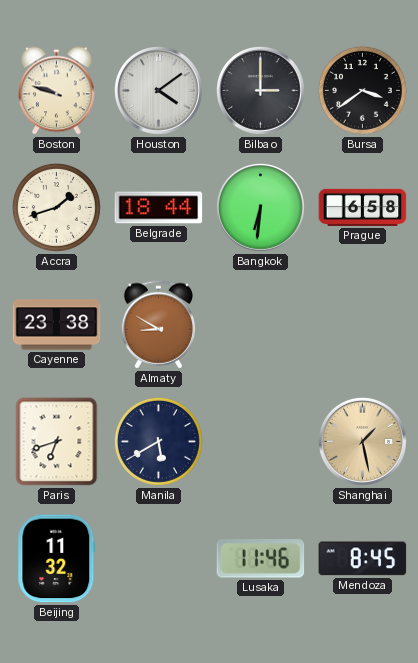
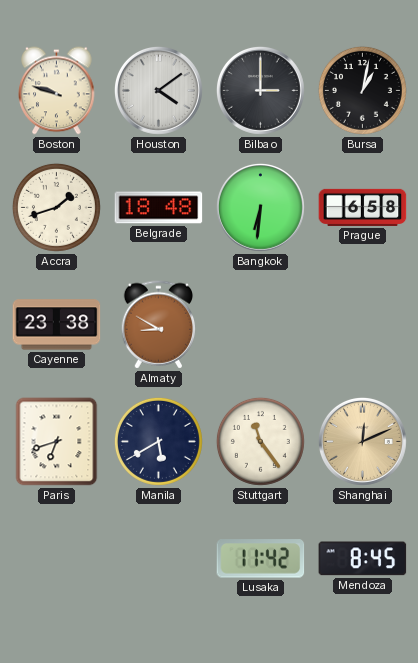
Bursa: 3:39 -> 1:02 (362, 90)
Belgrade: 18:44 -> 18:48 (159, 208)
Stuttgart: none -> 11:24 (260, 441)
Shanghai: 1:28 -> 12:11 (362, 441)
Beijing: 11:32 -> none (57, 559)
Lusaka: 11:46 -> 11:42 (261, 559)
